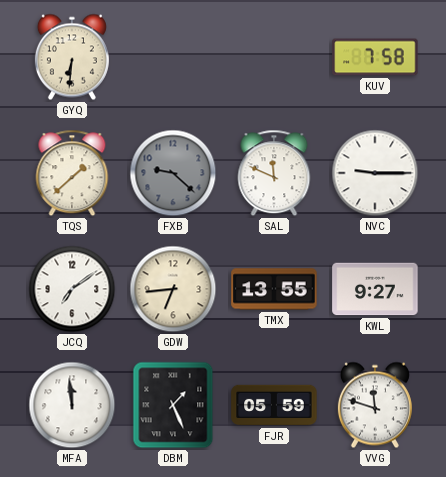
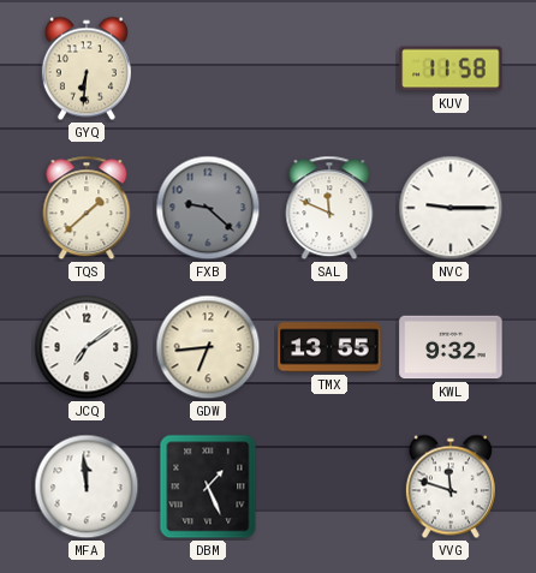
KUV: 7:58 -> 11:58 (451, 68)
KWL: 9:27 -> 9:32 (451, 347)
FJR: 05:59 -> none (274, 405)
